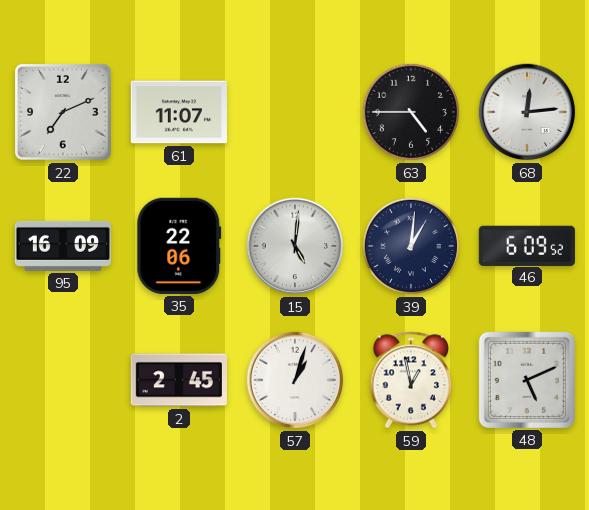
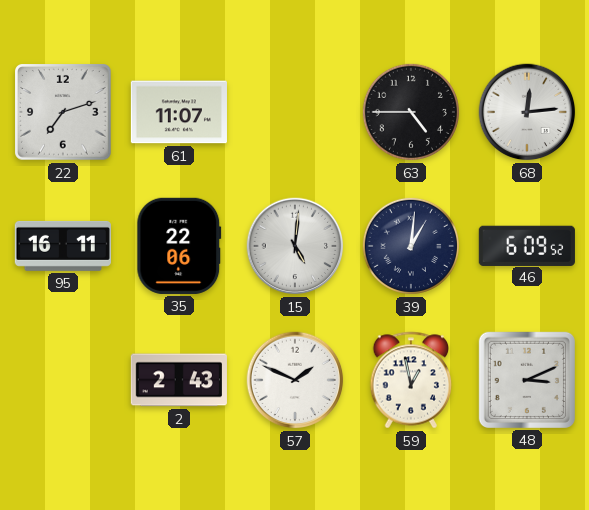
22: 7:11 -> 7:12 (64, 113)
95: 16:09 -> 16:11 (63, 246)
2: 2:45 -> 2:43 (179, 380)
57: 1:03 -> 1:49 (295, 380)
48: 5:11 -> 3:11 (527, 380)
